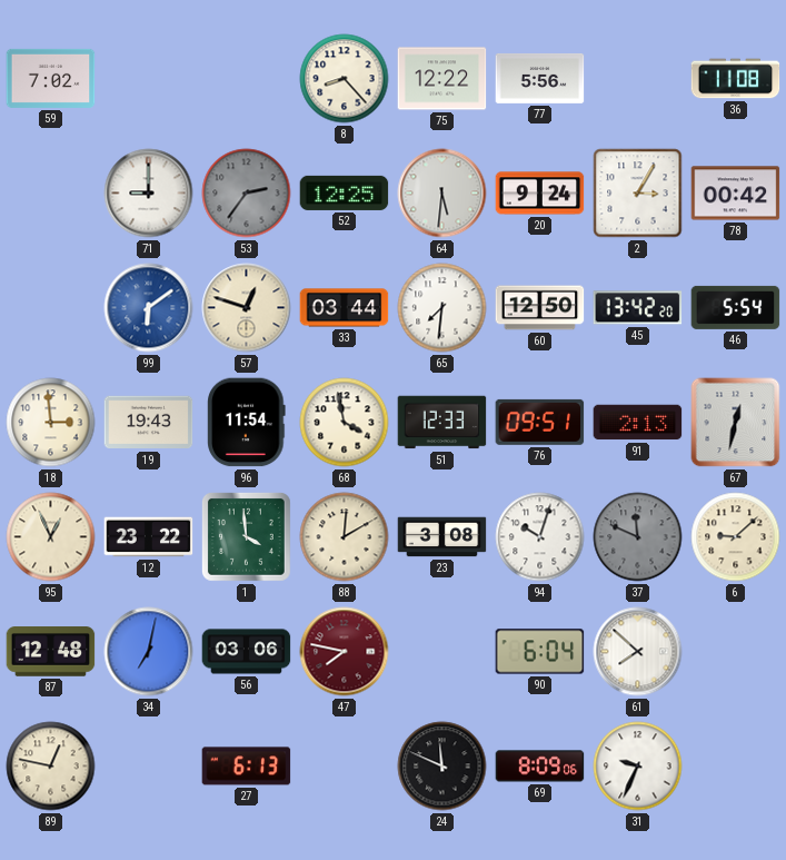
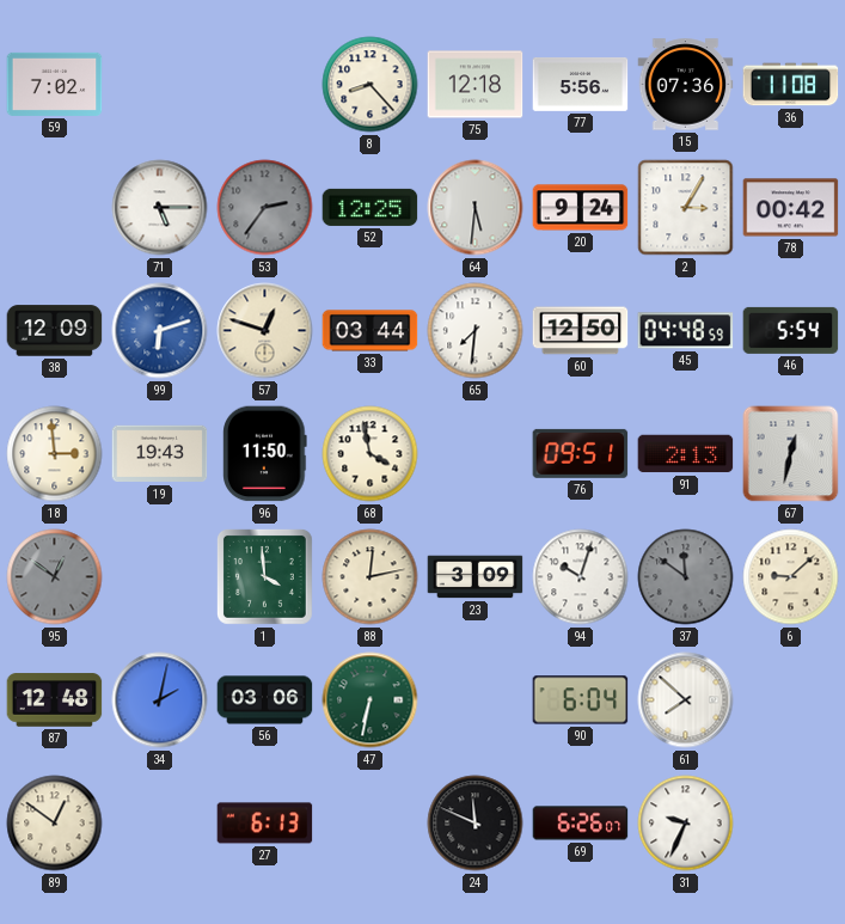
75: 12:22 -> 12:18 (476, 85)
15: none -> 07:36 (686, 85)
71: 9:00 -> 5:15 (160, 208)
38: none -> 12:09 (55, 331)
99: 6:09 -> 6:12 (160, 331)
45: 13:42 -> 04:48 (686, 331)
96: 11:54 -> 11:50 (265, 454)
51: 12:33 -> none (442, 423)
95: 12:56 -> 12:51 (55, 577)
95 dial: cream -> grey (55, 577)
12: 23:22 -> none (149, 537)
88: 12:10 -> 12:13 (371, 577)
23: 3:08 -> 3:09 (476, 577)
37: 11:49 -> 11:51 (686, 577)
34: 7:02 -> 2:02 (160, 700)
47: 7:47 -> 6:32 (371, 700)
47 dial: burgundy -> green (371, 700)
89: 12:47 -> 12:51 (55, 824)
69: 8:09 -> 6:26 (581, 824)
